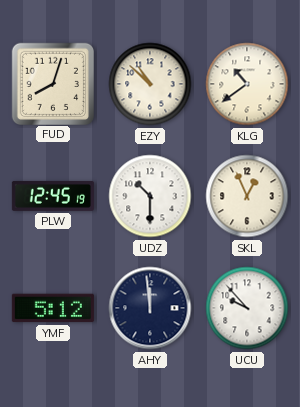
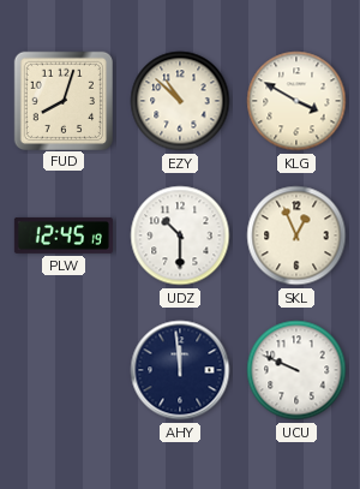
KLG: 10:39 -> 3:50 (296, 101)
YMF: 5:12 -> none (53, 308)
UCU: 9:53 -> 9:49 (296, 370)
